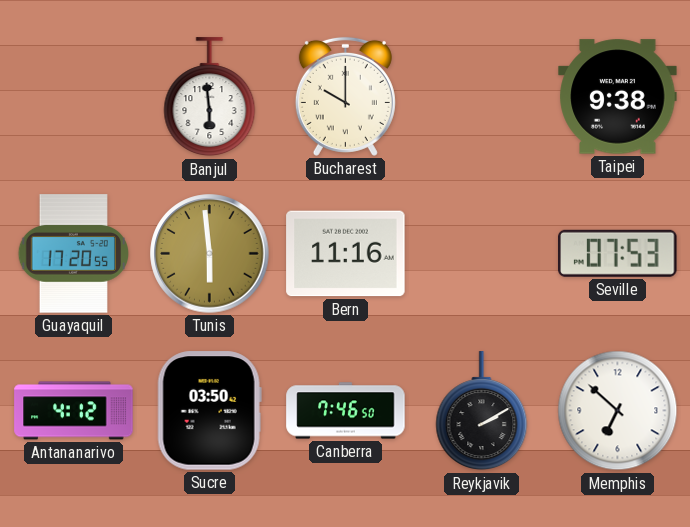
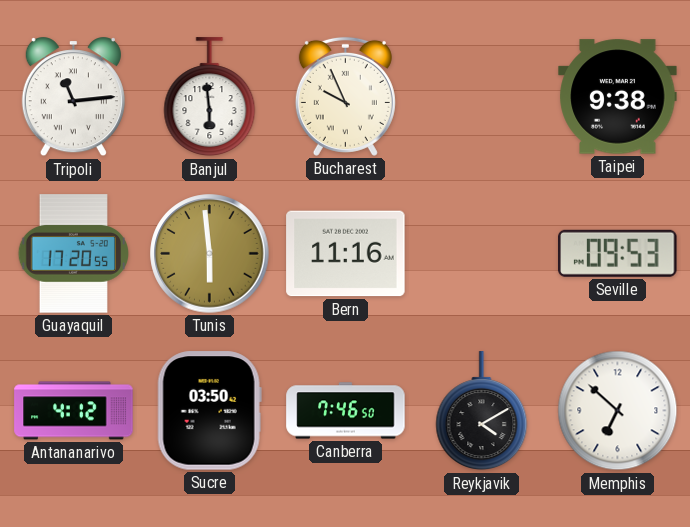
Tripoli: none -> 11:14 (73, 97)
Bucharest: 10:00 -> 9:56 (345, 96)
Seville: 07:53 -> 09:53 (618, 253)
Reykjavik: 2:10 -> 4:10 (482, 411)
